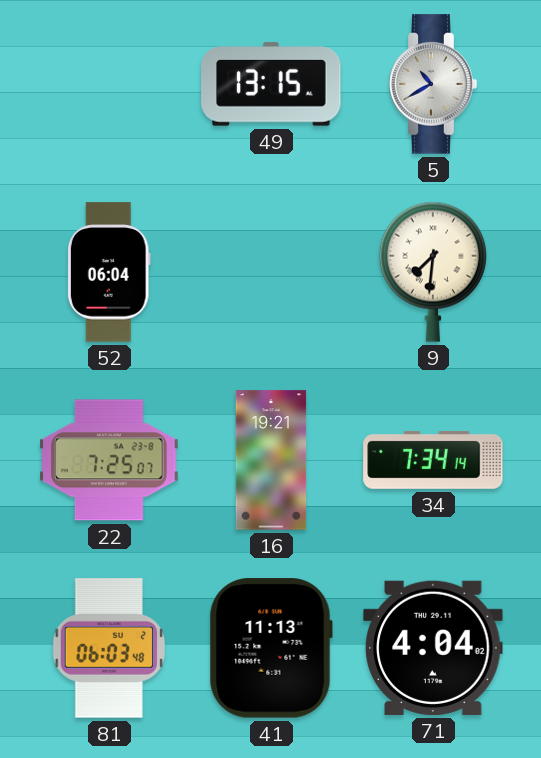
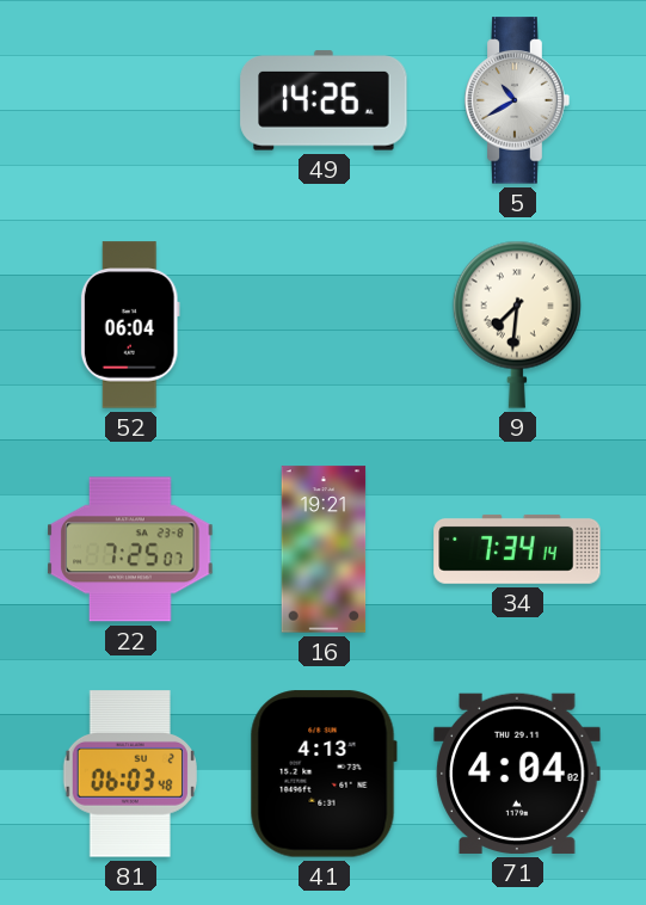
49: 13:15 -> 14:26 (324, 100)
41: 11:13 -> 4:13 (324, 774)
